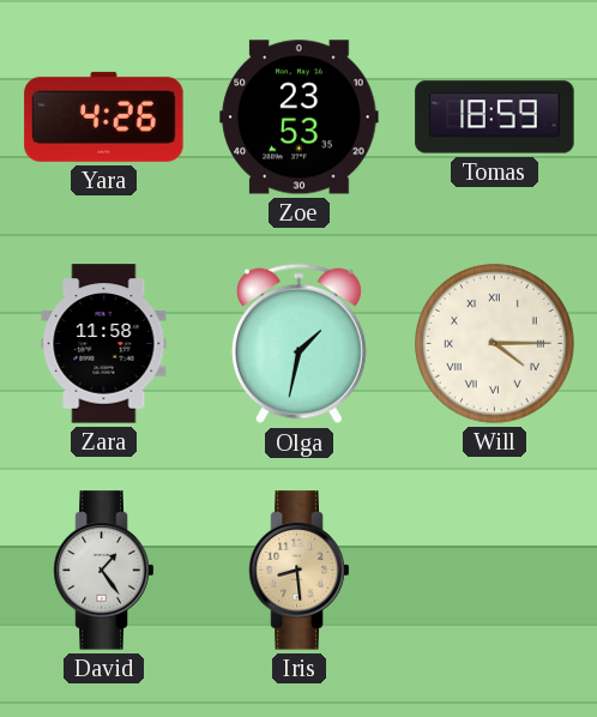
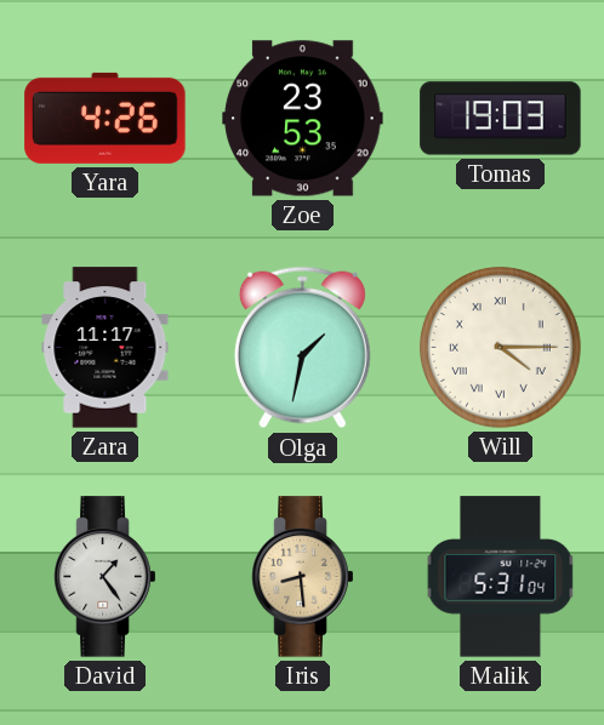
Tomas: 18:59 -> 19:03 (501, 119)
Zara: 11:58 -> 11:17 (106, 348)
Malik: none -> 5:31 (501, 577)
